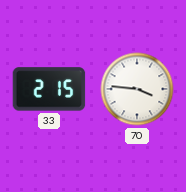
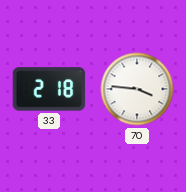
33: 2:15 -> 2:18 (49, 89)
